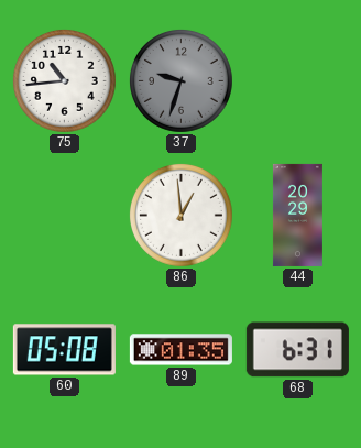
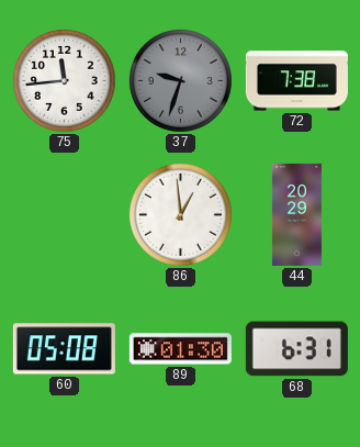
75: 10:44 -> 11:44 (65, 81)
72: none -> 7:38 (296, 81)
89: 01:35 -> 01:30 (180, 349)
